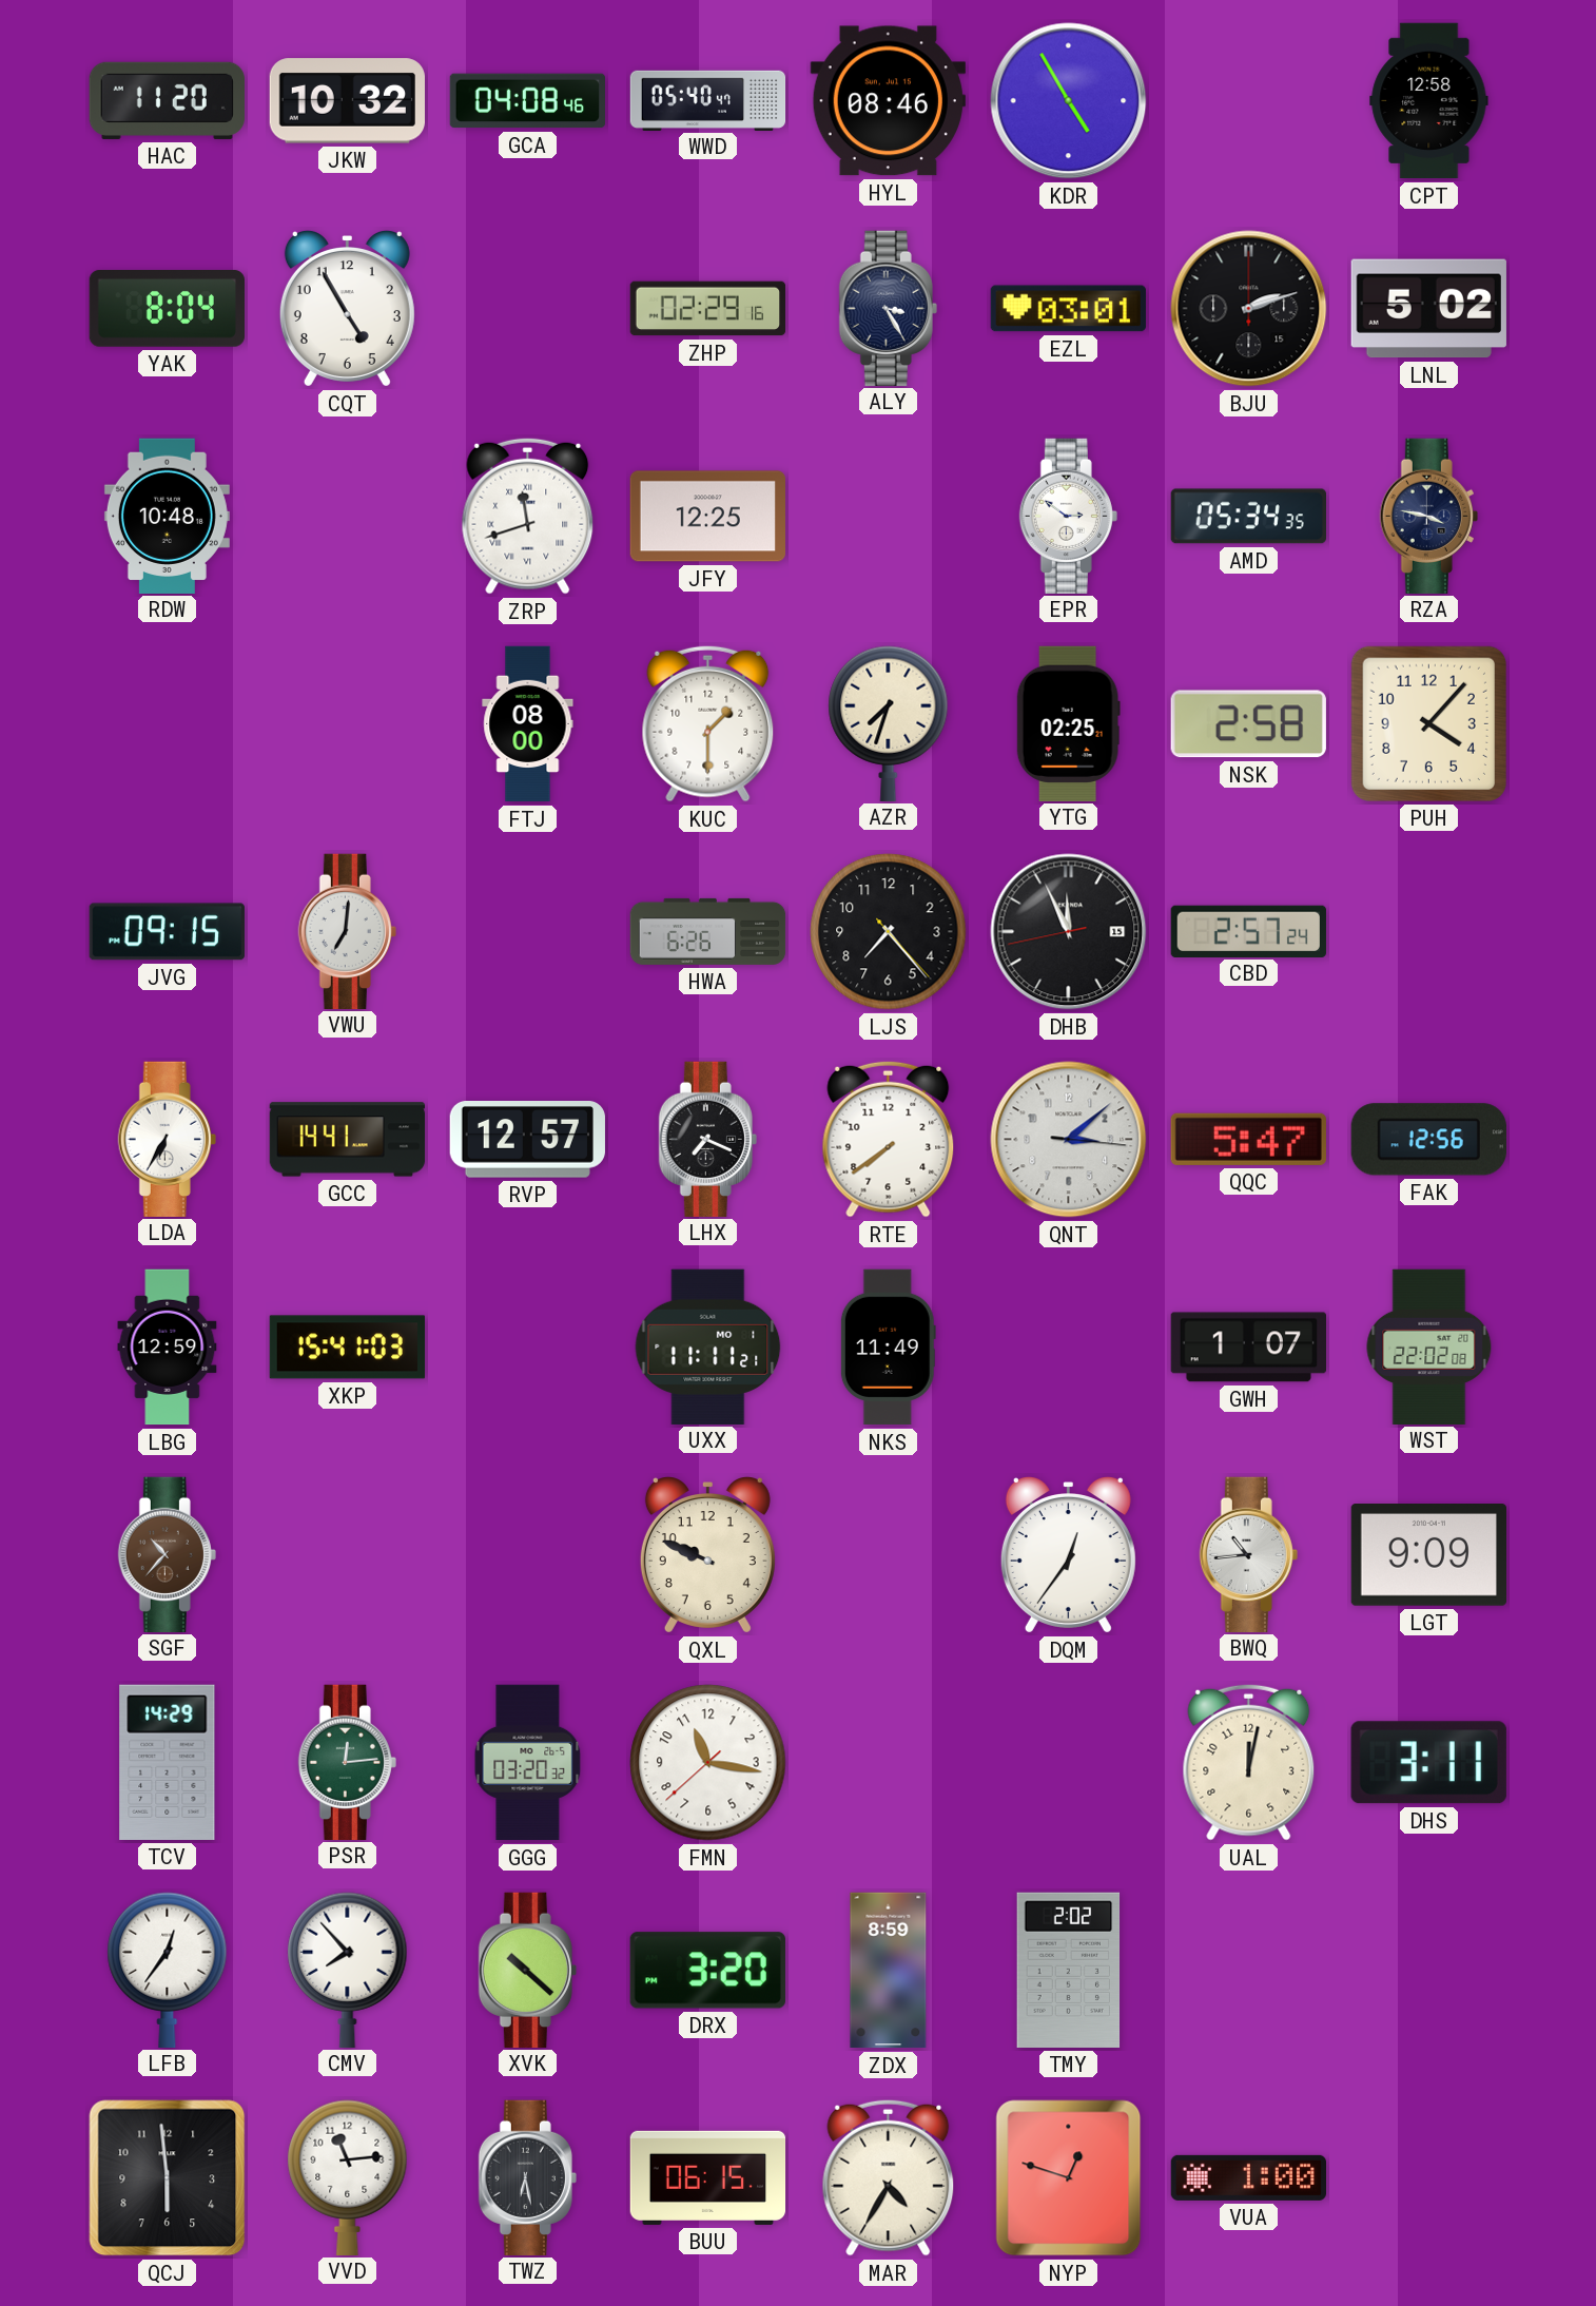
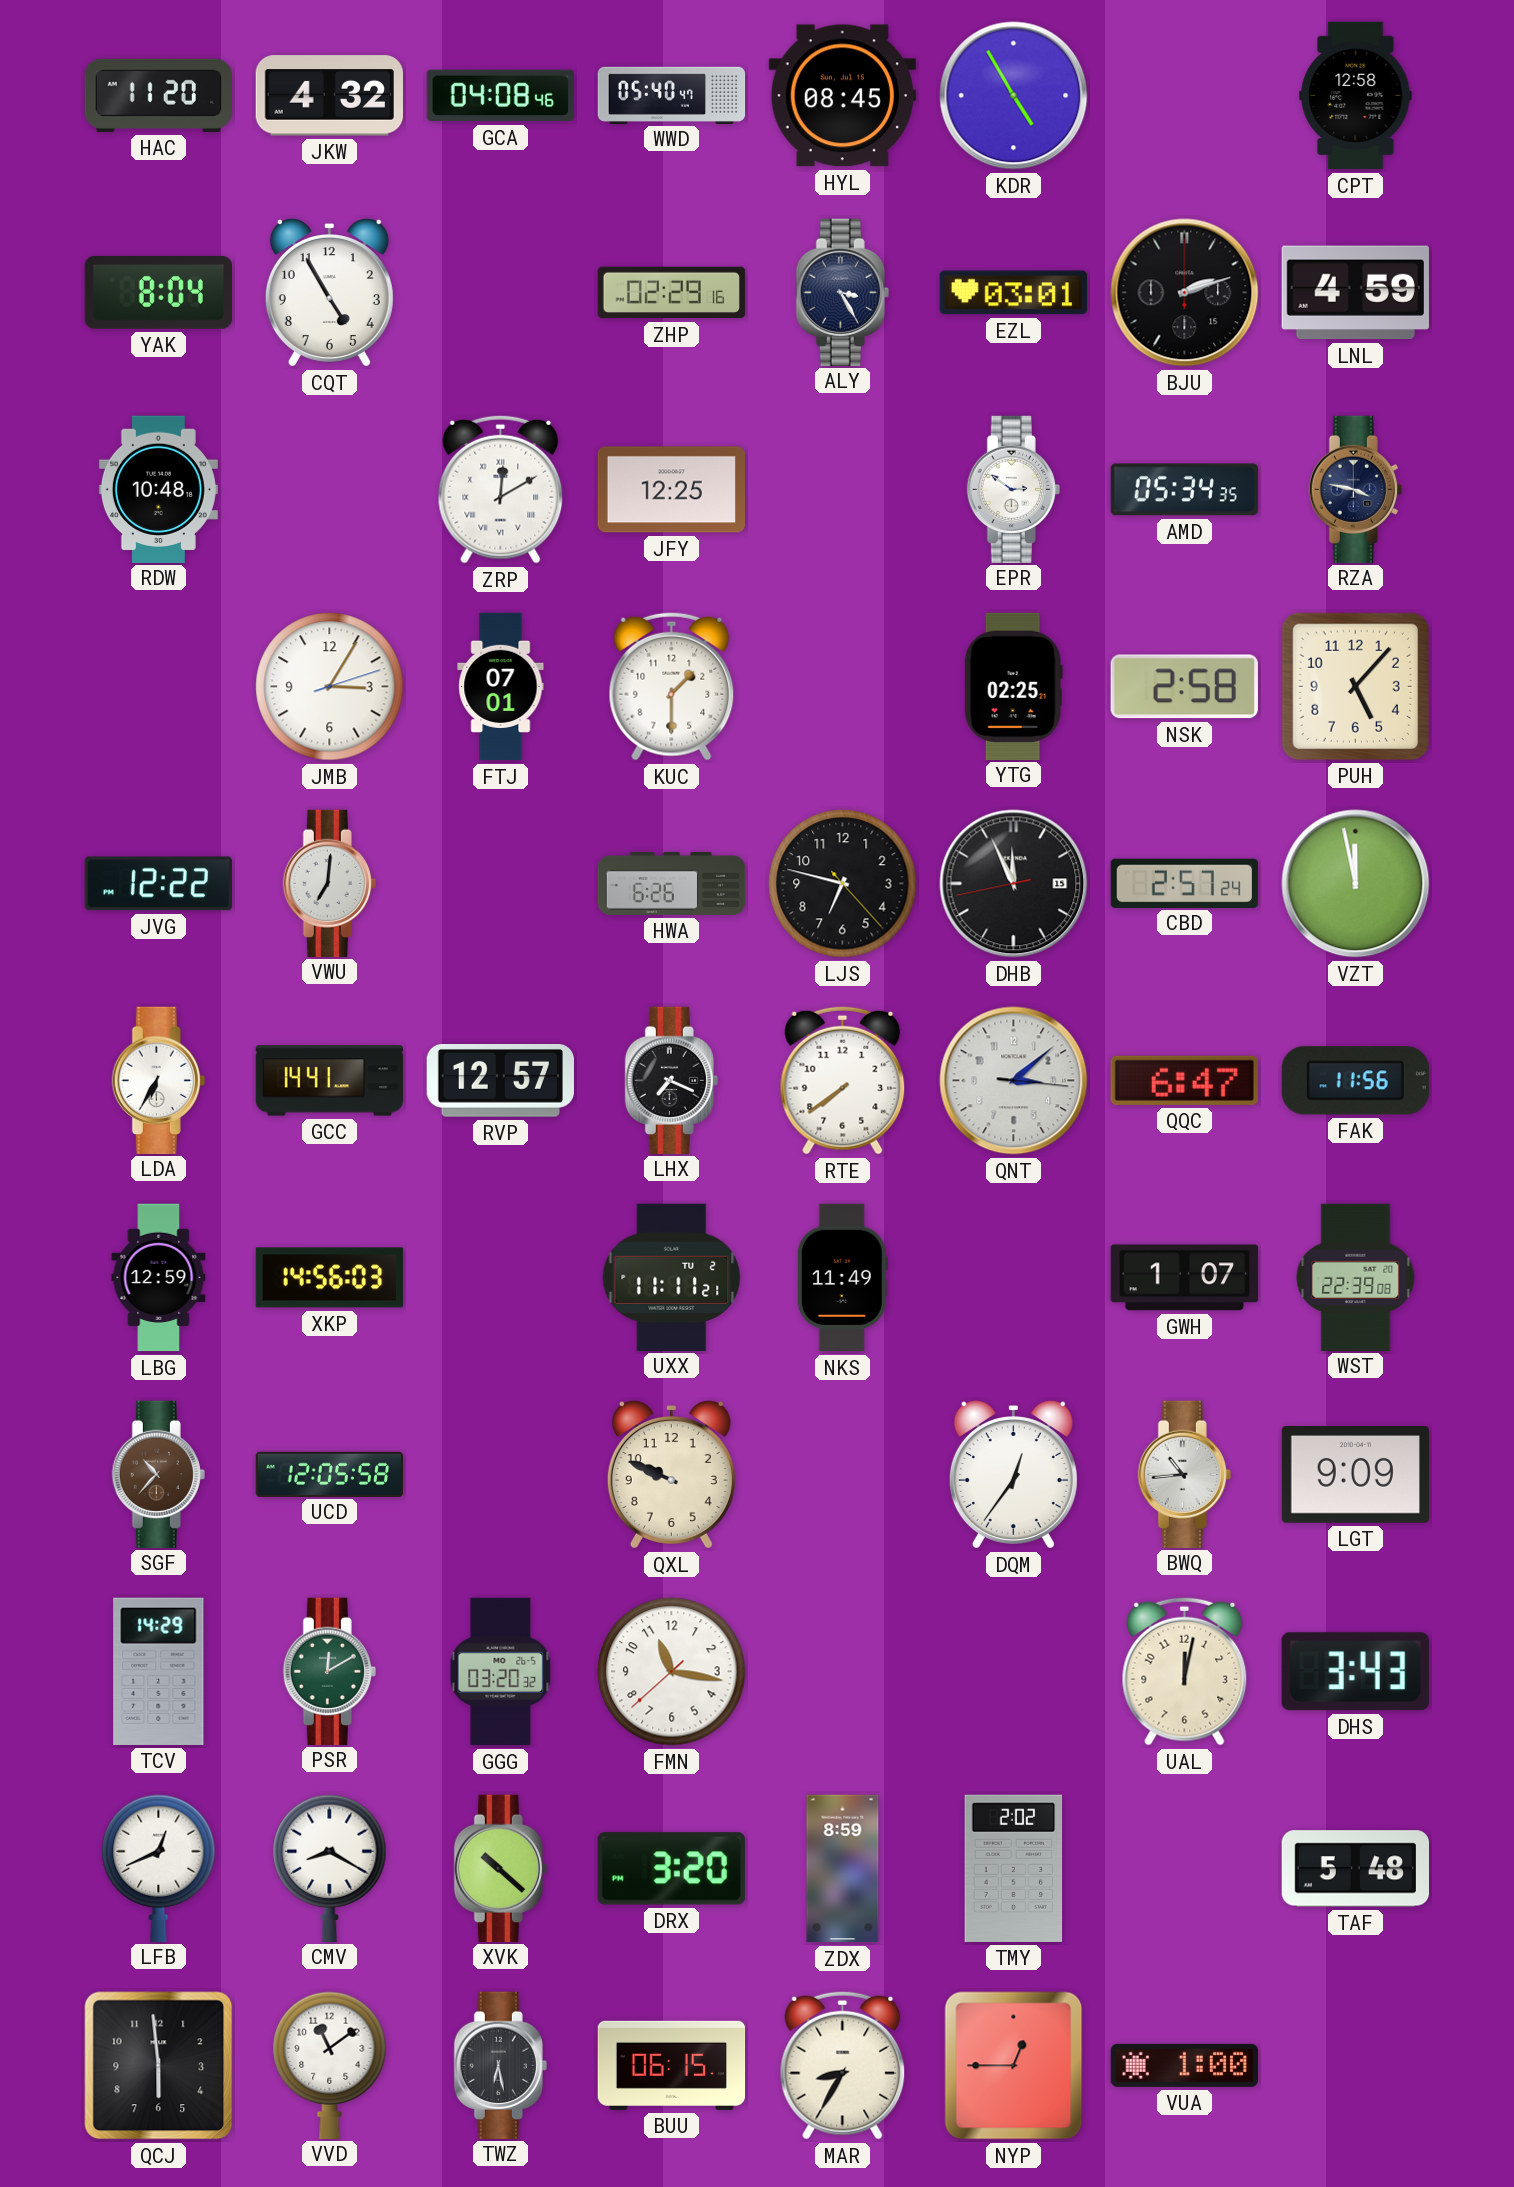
JKW: 10:32 -> 4:32 (329, 96)
HYL: 08:46 -> 08:45 (842, 96)
LNL: 5:02 -> 4:59 (1355, 293)
ZRP: 11:42 -> 12:10 (501, 489)
JMB: none -> 3:05 (330, 687)
FTJ: 08:00 -> 07:01 (501, 687)
AZR: 7:33 -> none (889, 723)
PUH: 4:07 -> 5:07 (1355, 686)
JVG: 09:15 -> 12:22 (158, 884)
LJS: 7:23 -> 6:47 (843, 884)
VZT: none -> 11:58 (1356, 884)
QQC: 5:47 -> 6:47 (1184, 1080)
FAK: 12:56 -> 11:56 (1355, 1081)
XKP: 15:41 -> 14:56 (330, 1278)
UXX date: MO 1 -> TU 2 (672, 1277)
WST: 22:02 -> 22:39 (1356, 1277)
UCD: none -> 12:05 (330, 1474)
PSR: 12:14 -> 12:10 (329, 1671)
DHS: 3:11 -> 3:43 (1355, 1672)
LFB: 12:36 -> 12:41 (159, 1868)
CMV: 7:53 -> 8:20 (330, 1868)
TAF: none -> 5:48 (1355, 1869)
VVD: 11:14 -> 11:09 (330, 2065)
MAR: 4:35 -> 8:35 (843, 2065)
NYP: 12:48 -> 12:45 (1014, 2066)
